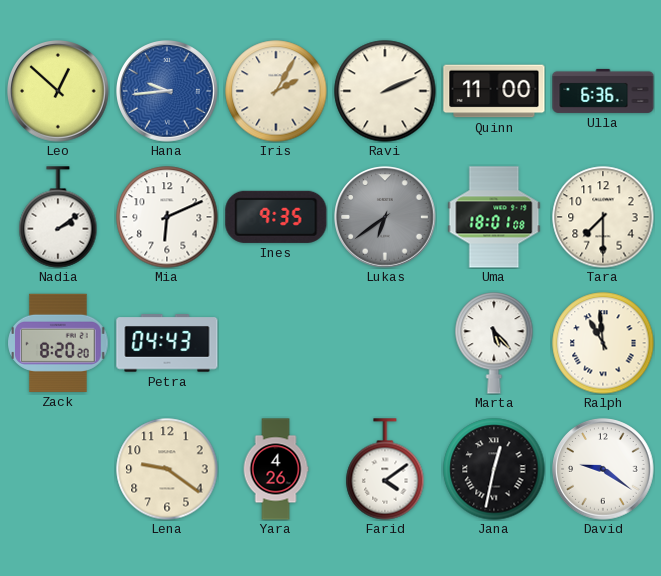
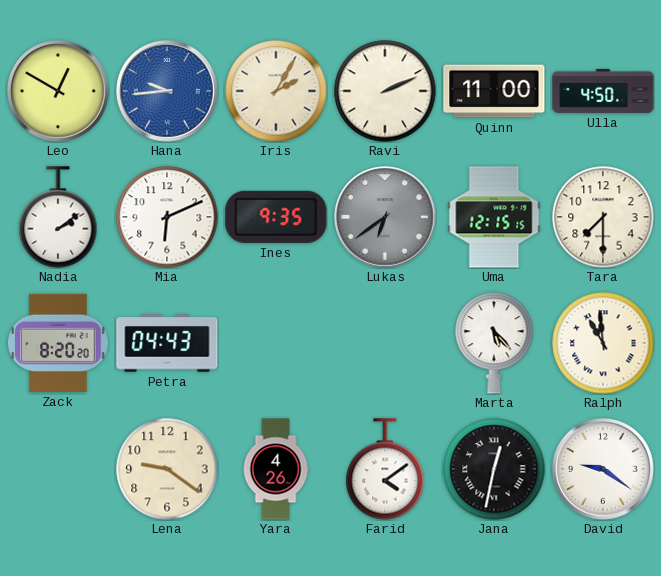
Leo: 12:52 -> 12:50 (59, 92)
Ulla: 6:36 -> 4:50 (603, 91)
Uma: 18:01 -> 12:15 (494, 217)
